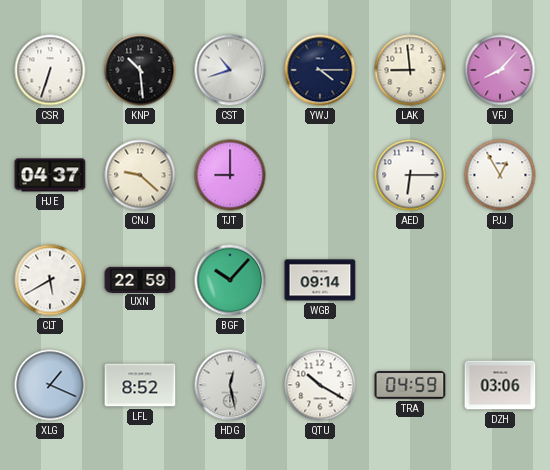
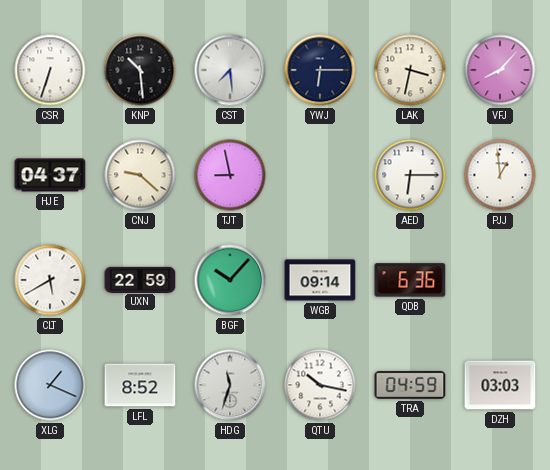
CST: 10:42 -> 7:29 (230, 70)
YWJ: 4:15 -> 6:15 (320, 70)
LAK: 8:59 -> 3:32 (410, 70)
TJT: 9:00 -> 8:58 (230, 175)
PJJ: 12:55 -> 12:59 (500, 175)
QDB: none -> 6:36 (410, 280)
HDG: 12:28 -> 11:33 (230, 385)
QTU: 10:20 -> 10:17 (320, 385)
DZH: 03:06 -> 03:03 (500, 385)
